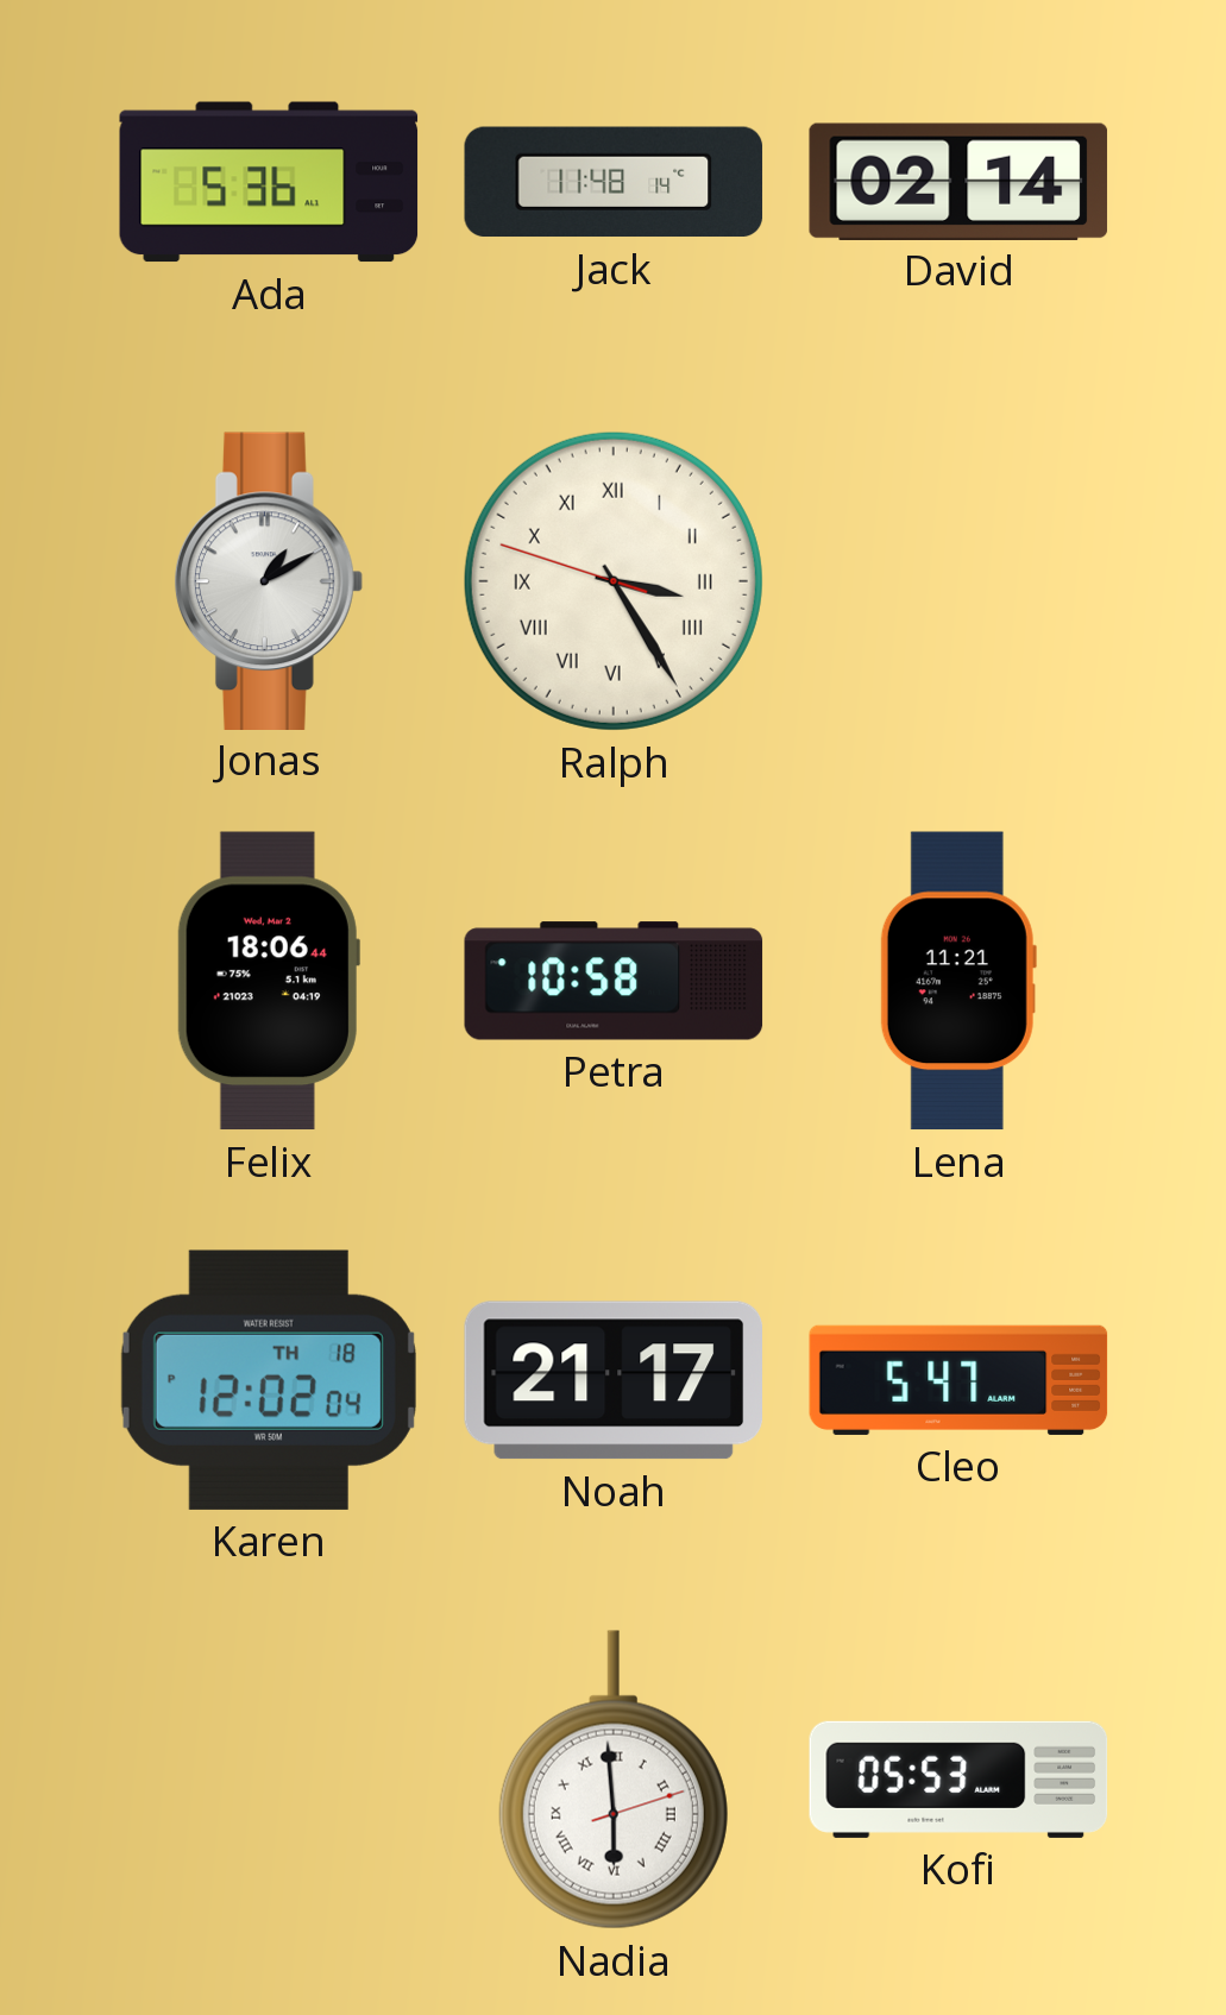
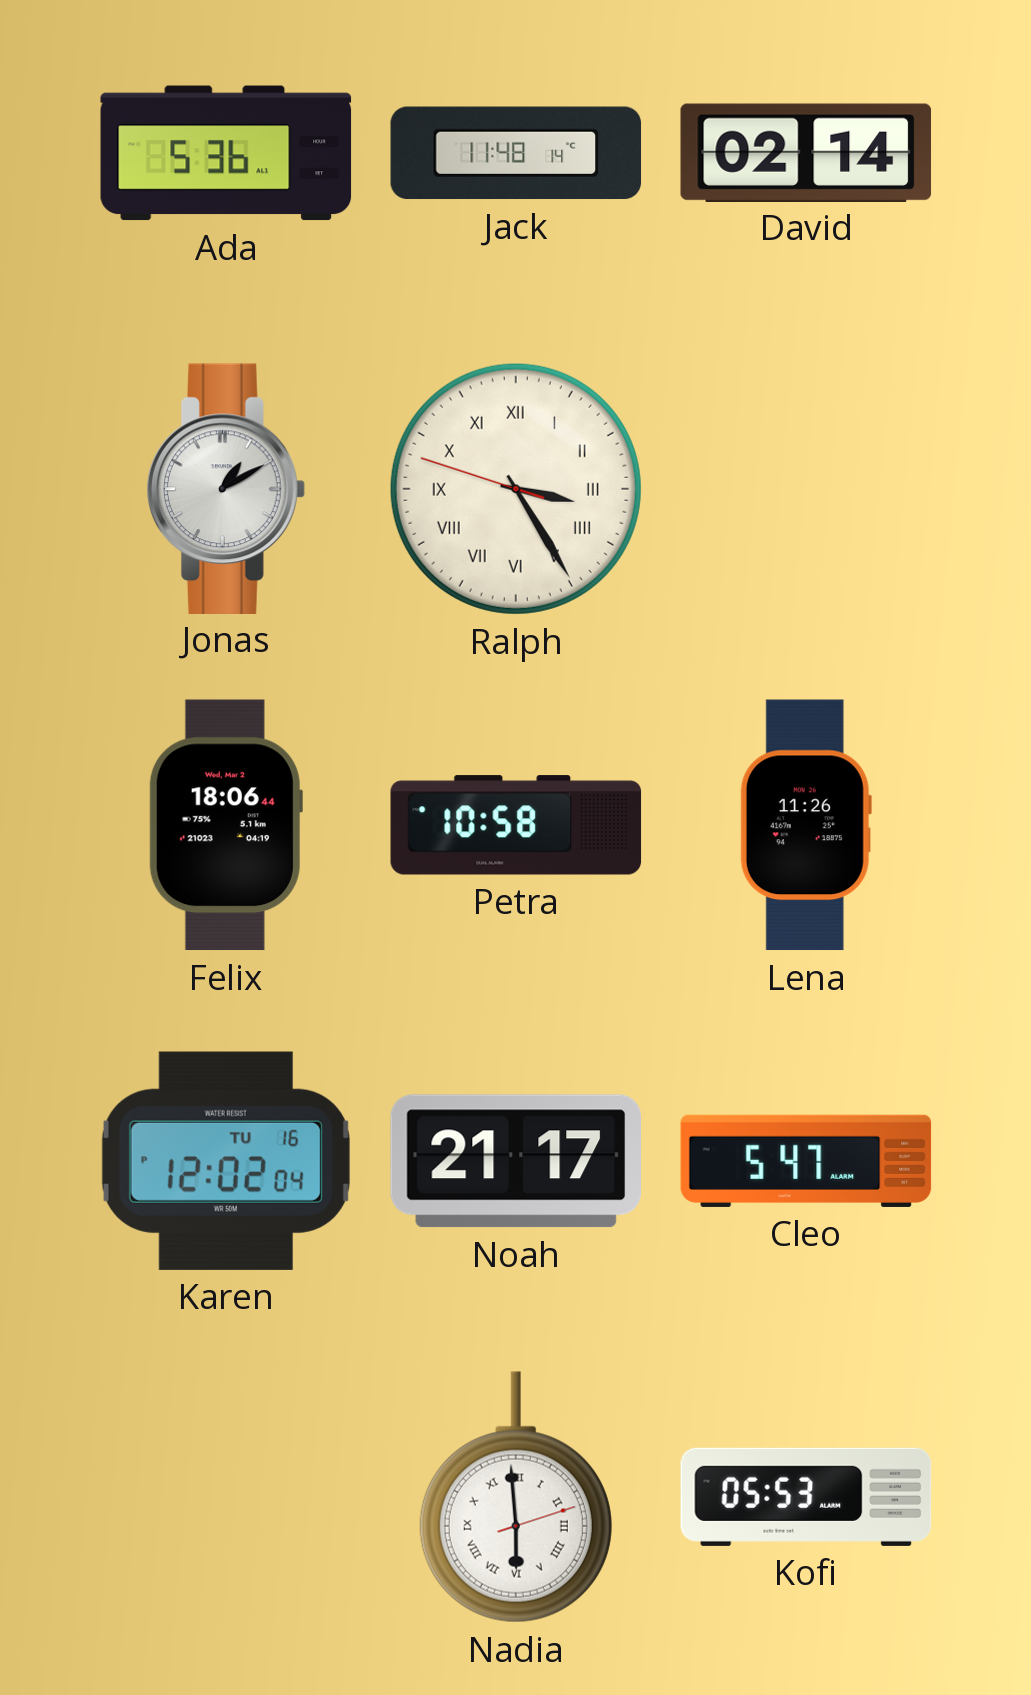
Lena: 11:21 -> 11:26 (806, 825)
Karen date: TH 18 -> TU 16 (226, 1161)
